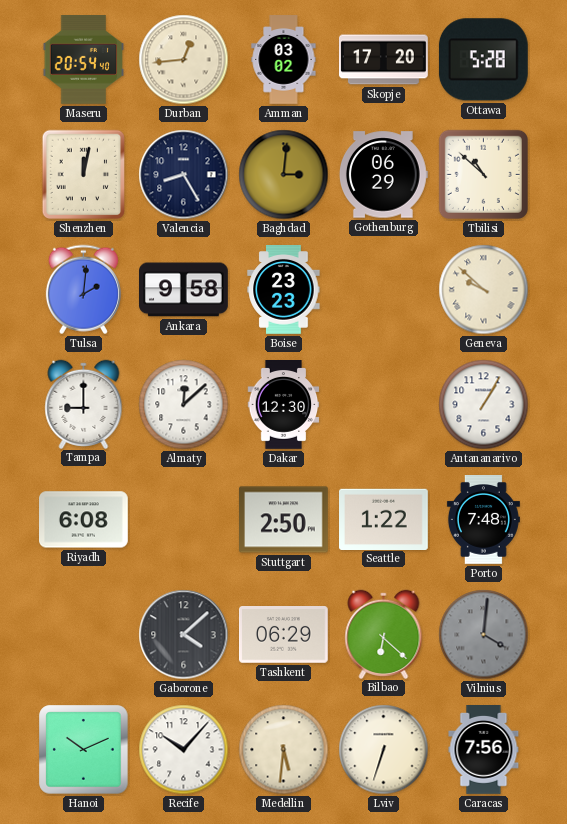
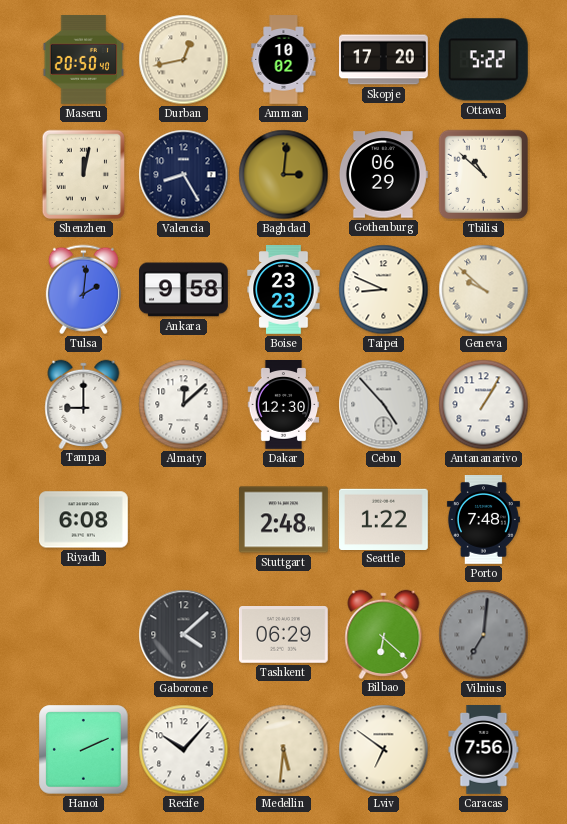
Maseru: 20:54 -> 20:50 (83, 60)
Durban: 12:44 -> 12:43 (184, 60)
Amman: 03:02 -> 10:02 (284, 60)
Ottawa: 5:28 -> 5:22 (483, 60)
Taipei: none -> 8:49 (384, 290)
Cebu: none -> 4:53 (384, 405)
Stuttgart: 2:50 -> 2:48 (284, 520)
Vilnius: 4:01 -> 7:01 (484, 635)
Hanoi: 10:11 -> 2:11 (84, 750)
Lviv: 6:33 -> 6:51 (384, 750)
